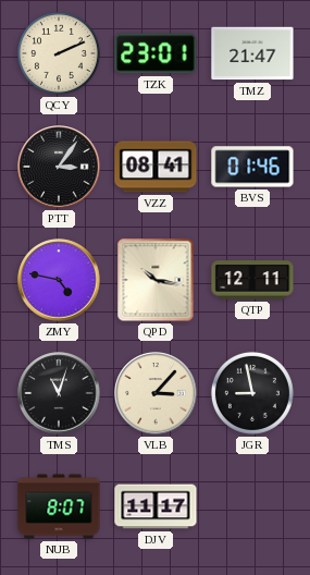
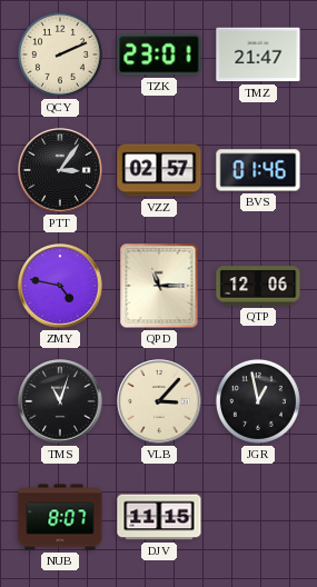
VZZ: 08:41 -> 02:57 (159, 170)
QPD: 10:17 -> 11:15 (159, 286)
QTP: 12:11 -> 12:06 (258, 286)
JGR: 8:58 -> 12:58 (258, 401)
DJV: 11:17 -> 11:15 (159, 517)
